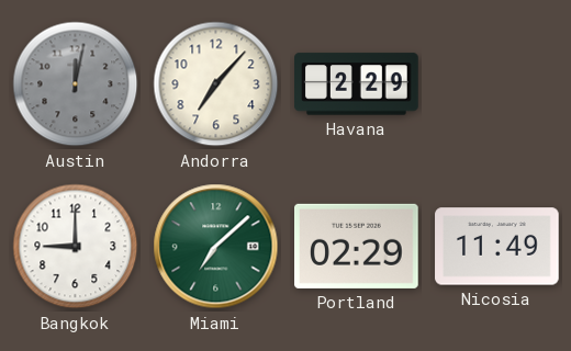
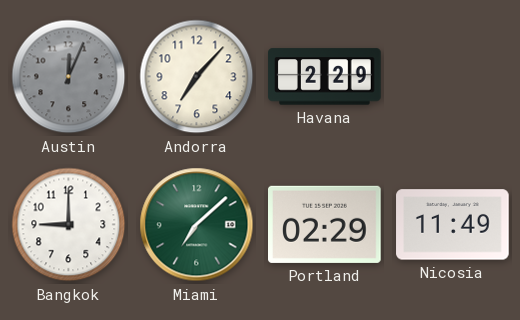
Austin: 12:02 -> 12:04 (69, 77)
